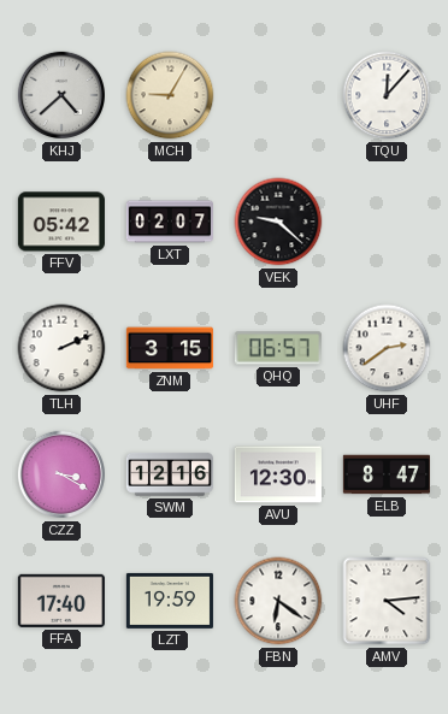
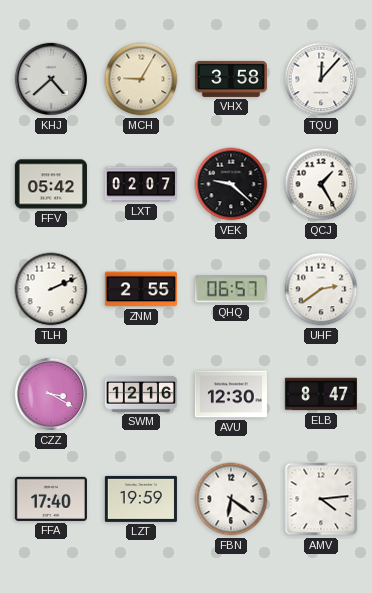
VHX: none -> 3:58 (231, 79)
QCJ: none -> 1:25 (321, 184)
ZNM: 3:15 -> 2:55 (141, 289)
